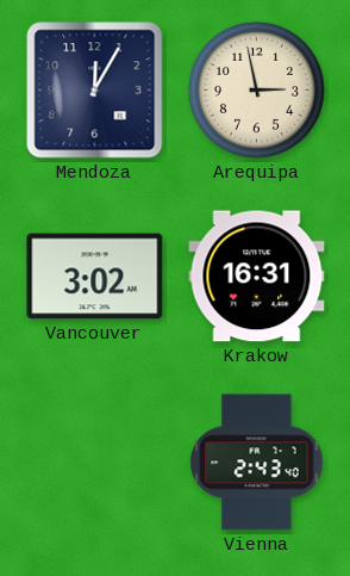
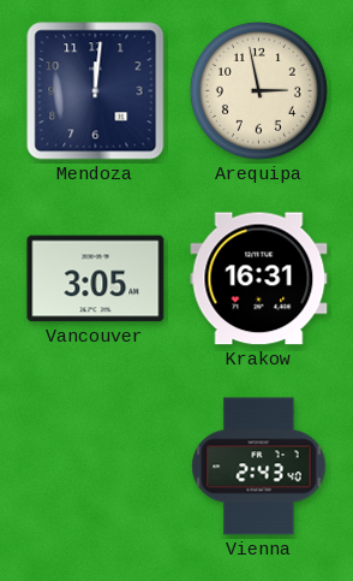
Mendoza: 12:05 -> 12:01 (96, 91)
Vancouver: 3:02 -> 3:05 (96, 279)
